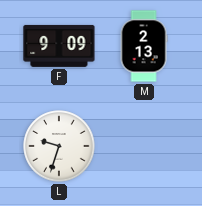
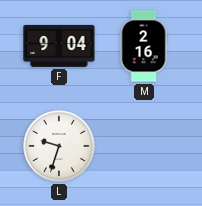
F: 9:09 -> 9:04 (59, 46)
M: 2:13 -> 2:16 (144, 46)
